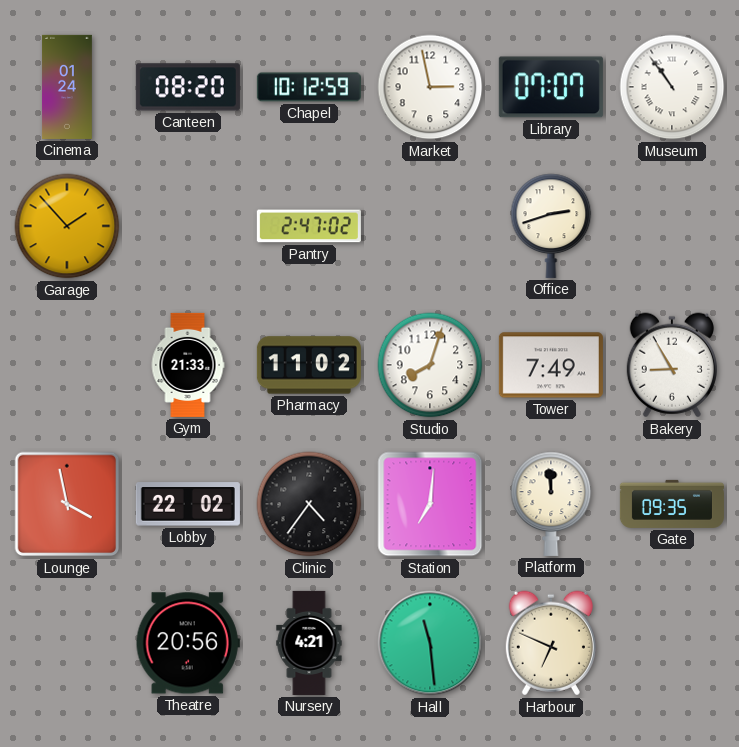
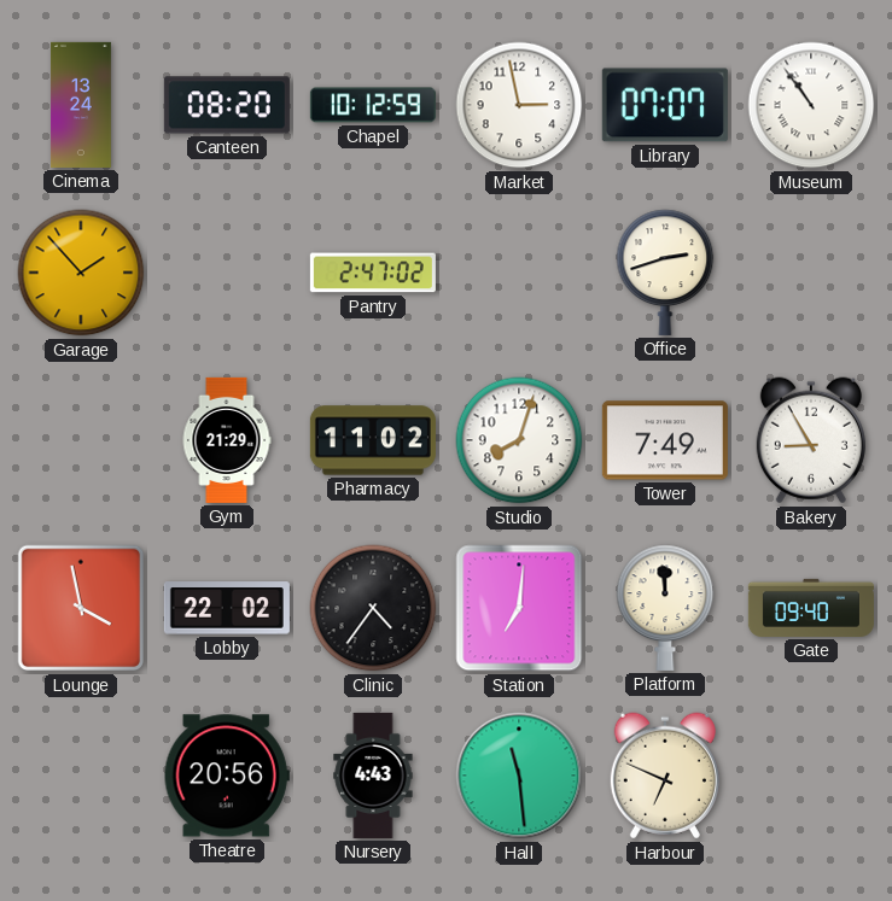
Cinema: 01:24 -> 13:24 (82, 105)
Gym: 21:33 -> 21:29 (227, 440)
Gate: 09:35 -> 09:40 (811, 608)
Nursery: 4:21 -> 4:43 (373, 776)
